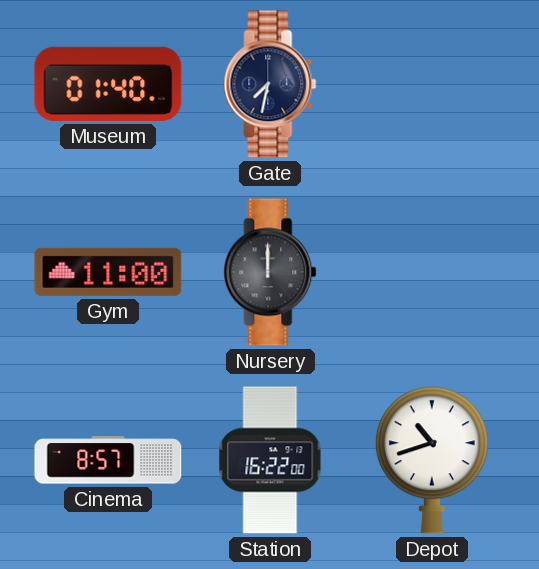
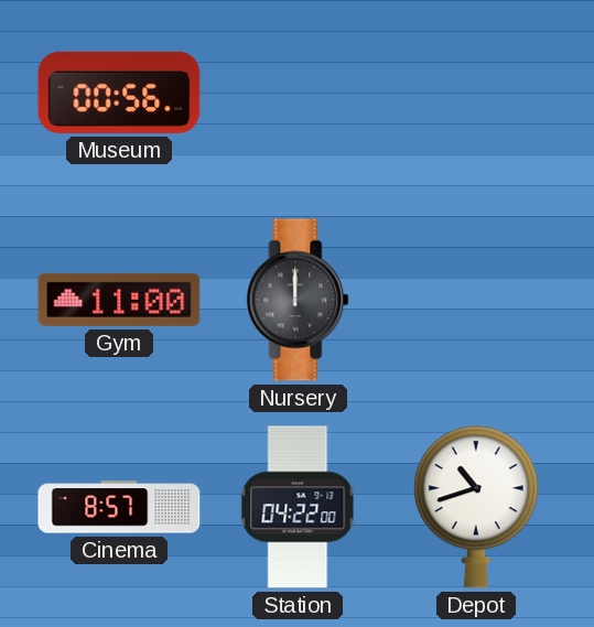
Museum: 01:40 -> 00:56 (119, 93)
Gate: 7:32 -> none (270, 84)
Station: 16:22 -> 04:22 (298, 507)
